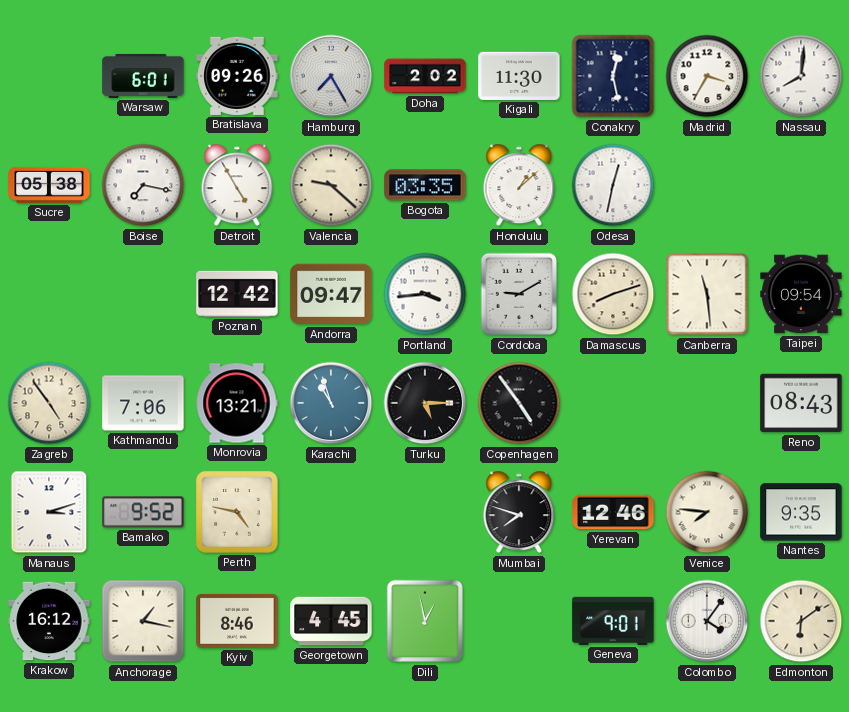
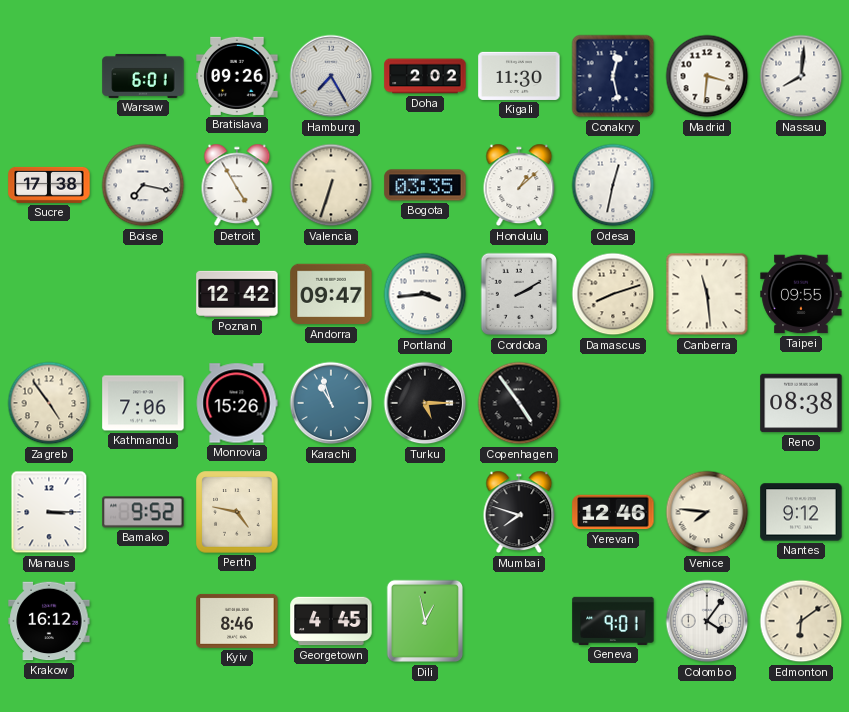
Madrid: 3:35 -> 3:31 (707, 76)
Sucre: 05:38 -> 17:38 (49, 185)
Valencia: 9:22 -> 6:33 (331, 185)
Cordoba: 9:10 -> 2:10 (518, 294)
Taipei: 09:54 -> 09:55 (801, 294)
Monrovia: 13:21 -> 15:26 (237, 403)
Reno: 08:43 -> 08:38 (801, 403)
Manaus: 3:12 -> 3:15 (49, 512)
Nantes: 9:35 -> 9:12 (801, 512)
Anchorage: 1:17 -> none (143, 621)
